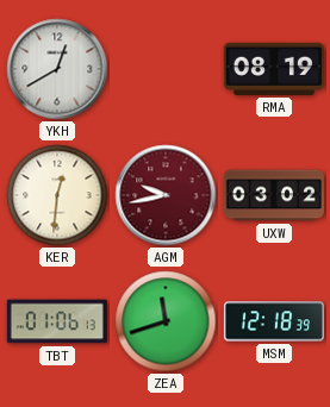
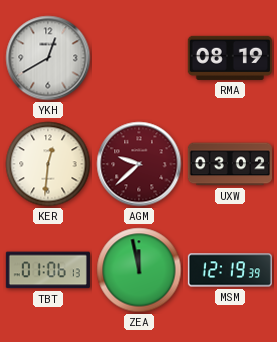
AGM: 9:43 -> 9:38 (139, 164)
ZEA: 11:42 -> 11:58 (139, 270)
MSM: 12:18 -> 12:19 (230, 270)
